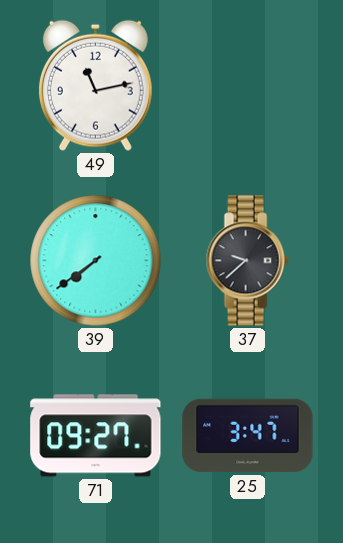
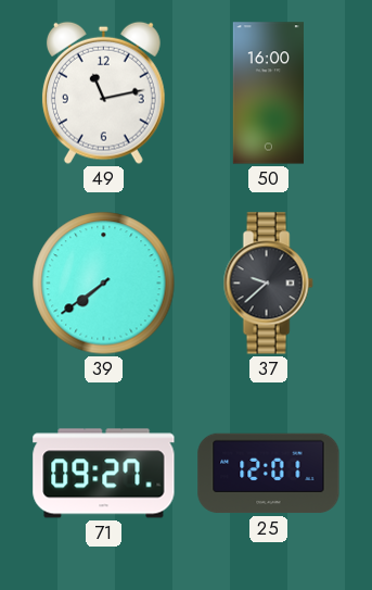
50: none -> 16:00 (268, 93)
25: 3:47 -> 12:01 (269, 474)
